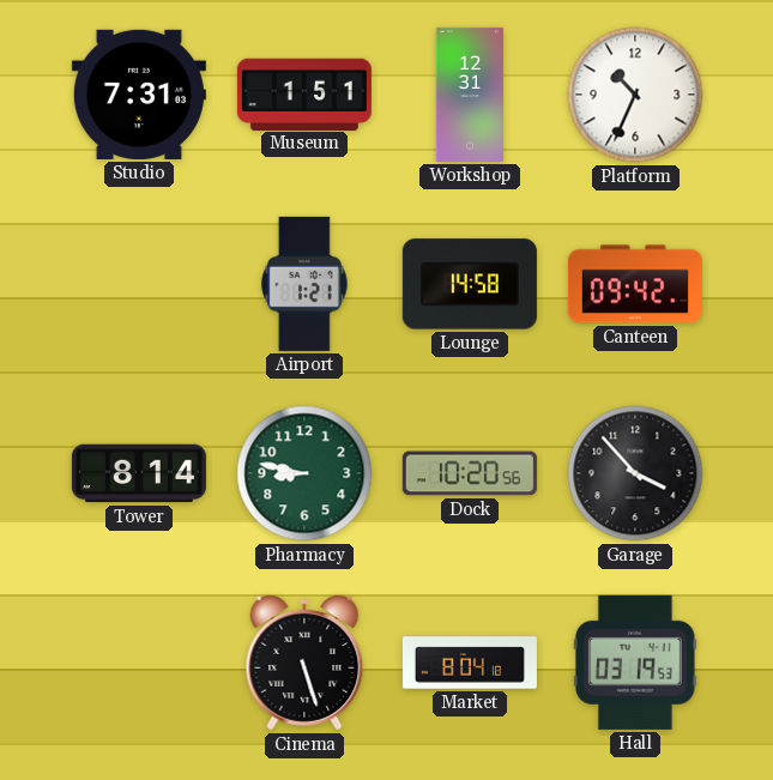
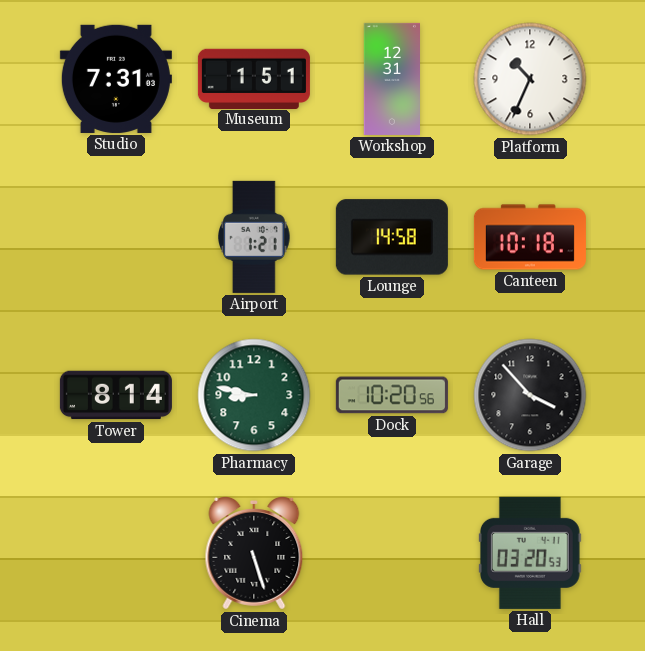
Canteen: 09:42 -> 10:18 (530, 237)
Market: 8:04 -> none (470, 663)
Hall: 03:19 -> 03:20 (530, 553)
